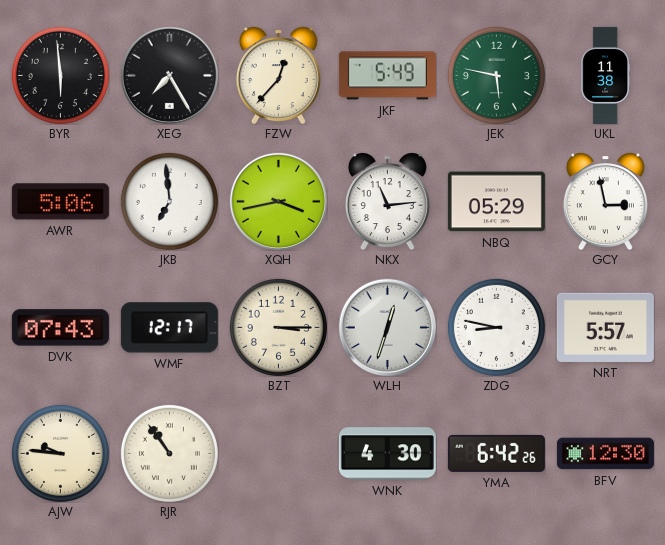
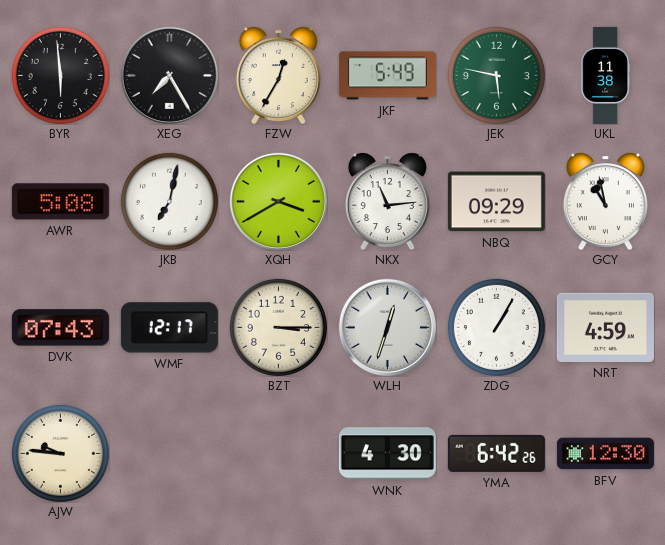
FZW: 12:37 -> 12:35 (278, 75)
AWR: 5:06 -> 5:08 (60, 202)
JKB: 6:59 -> 7:02 (169, 201)
XQH: 3:43 -> 3:40 (278, 201)
NBQ: 05:29 -> 09:29 (496, 202)
GCY: 2:58 -> 10:58 (605, 201)
ZDG: 8:47 -> 1:05 (496, 327)
NRT: 5:57 -> 4:59 (605, 327)
RJR: 10:54 -> none (169, 453)
